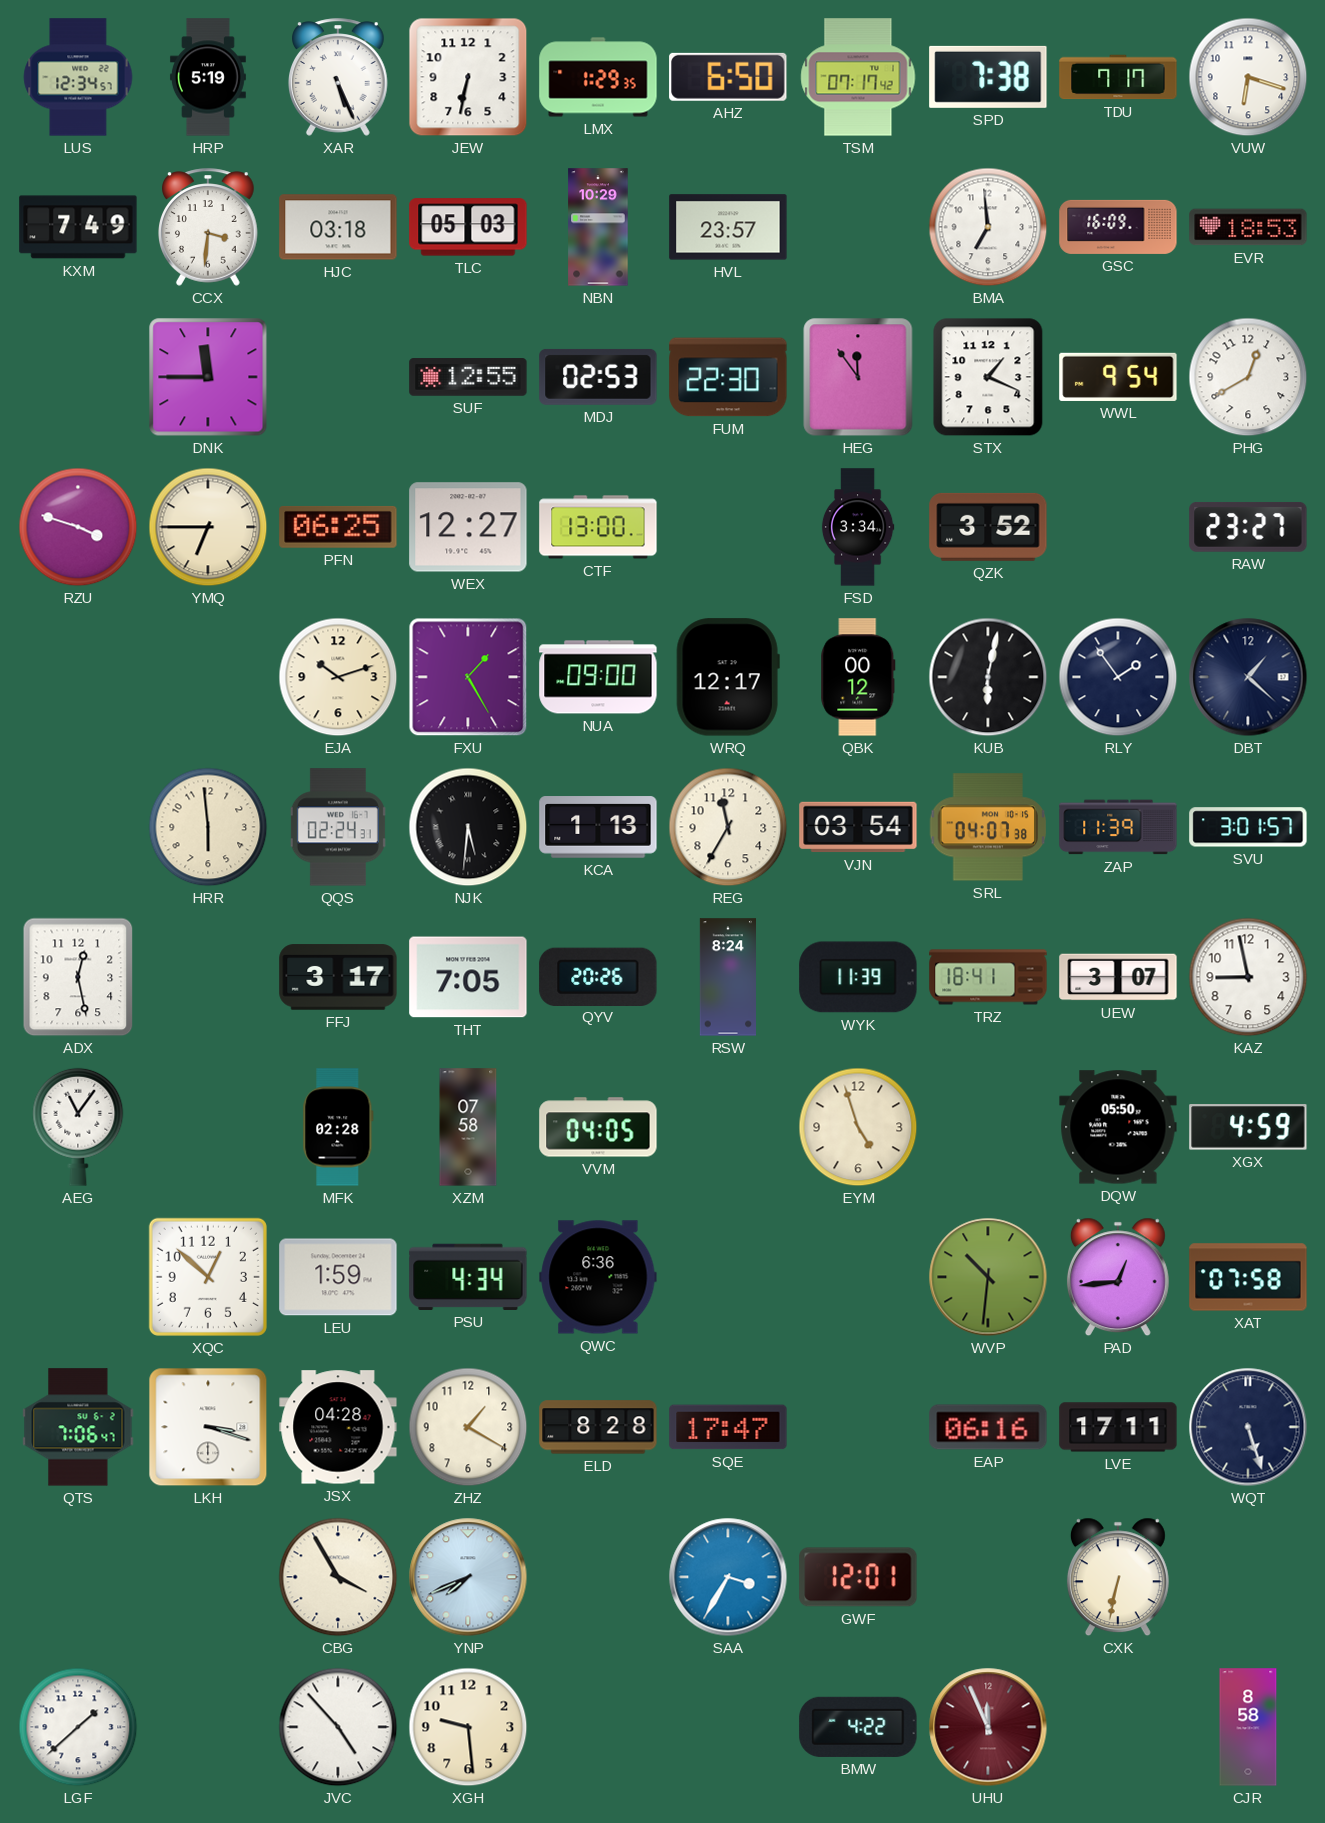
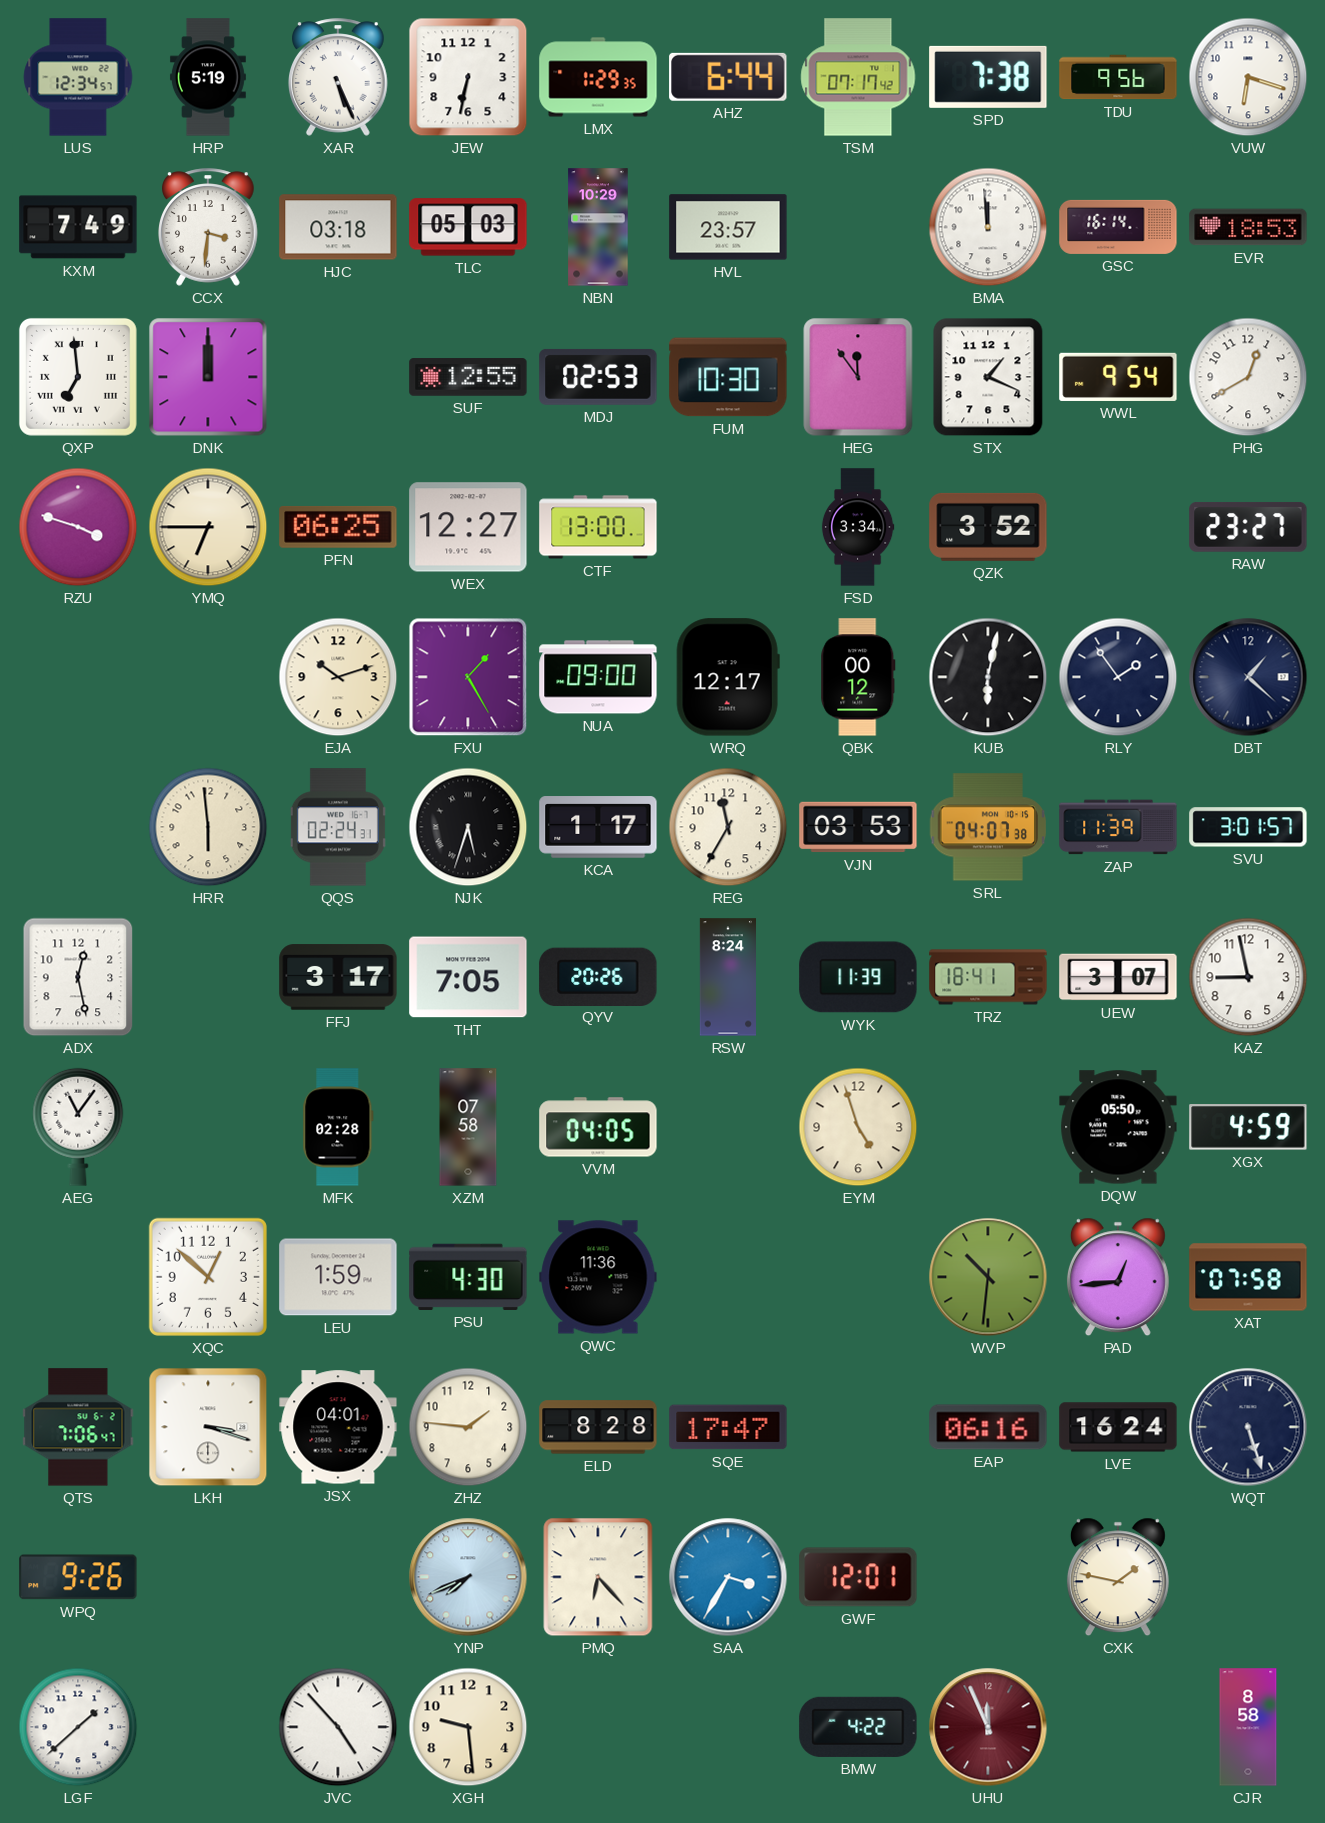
AHZ: 6:50 -> 6:44 (728, 77)
TDU: 7:17 -> 9:56 (1118, 77)
BMA: 6:59 -> 11:59 (988, 227)
GSC: 16:09 -> 16:14 (1118, 227)
QXP: none -> 6:59 (78, 377)
DNK: 11:45 -> 12:00 (208, 377)
FUM: 22:30 -> 10:30 (728, 377)
NJK: 5:31 -> 5:33 (468, 827)
KCA: 1:13 -> 1:17 (598, 827)
VJN: 03:54 -> 03:53 (858, 827)
PSU: 4:34 -> 4:30 (468, 1277)
QWC: 6:36 -> 11:36 (598, 1277)
JSX: 04:28 -> 04:01 (338, 1427)
ZHZ: 1:20 -> 1:46 (468, 1427)
LVE: 17:11 -> 16:24 (1118, 1427)
WPQ: none -> 9:26 (78, 1577)
CBG: 3:55 -> none (338, 1577)
PMQ: none -> 6:23 (598, 1577)
CXK: 6:32 -> 1:47 (1118, 1577)
